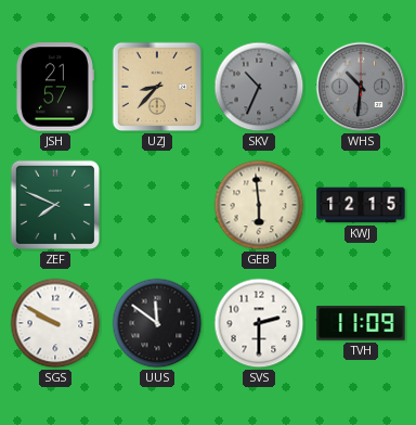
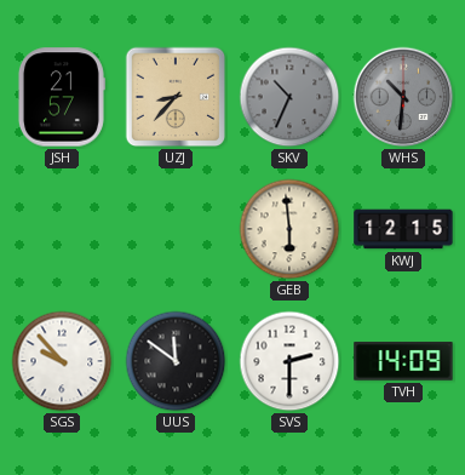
ZEF: 7:49 -> none (55, 205)
SGS: 9:50 -> 9:53 (62, 361)
TVH: 11:09 -> 14:09 (403, 361)
